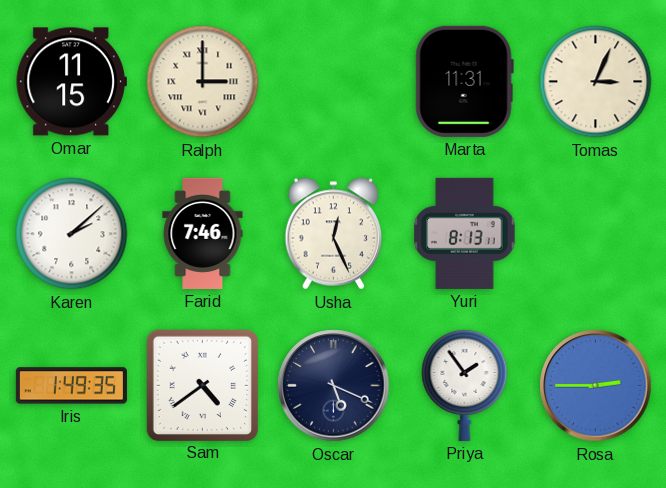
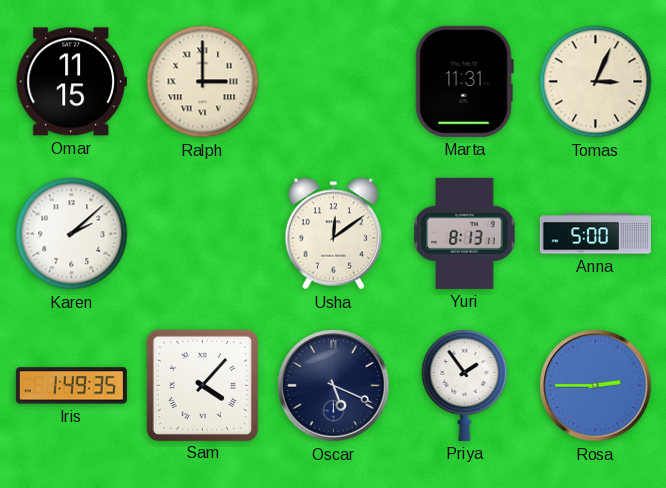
Farid: 7:46 -> none (203, 233)
Usha: 12:26 -> 12:09 (334, 234)
Anna: none -> 5:00 (595, 234)
Sam: 4:39 -> 4:07 (202, 385)
